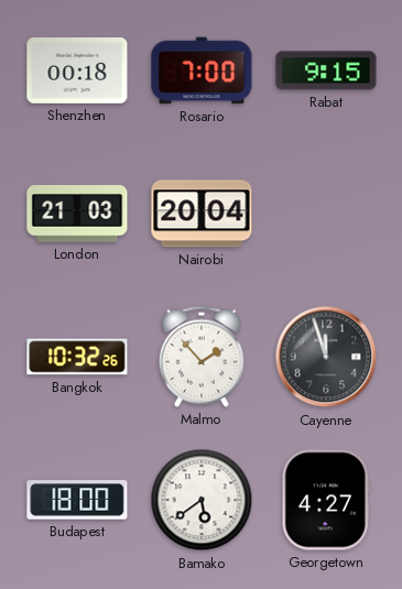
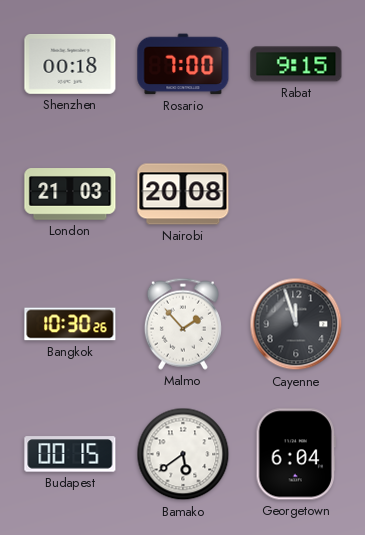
Nairobi: 20:04 -> 20:08 (183, 194)
Bangkok: 10:32 -> 10:30 (70, 324)
Budapest: 18:00 -> 00:15 (70, 454)
Georgetown: 4:27 -> 6:04 (296, 454)
